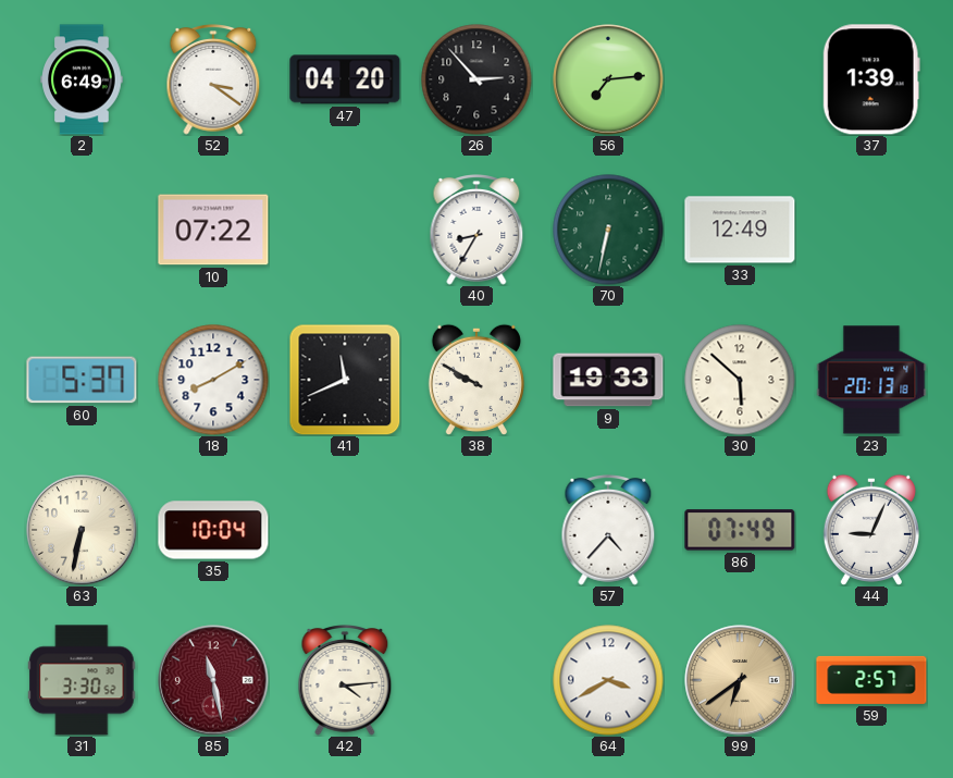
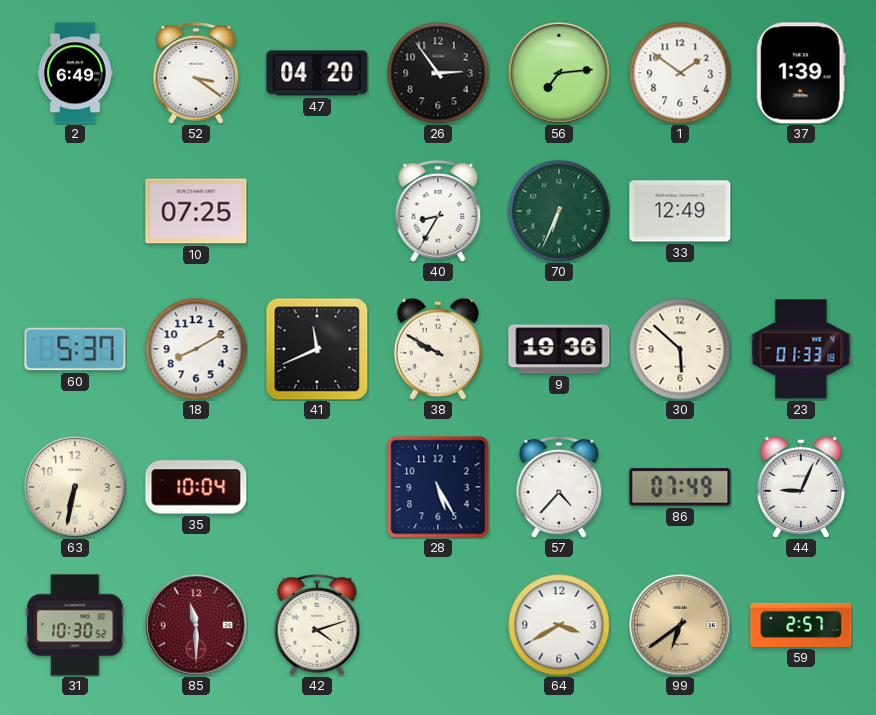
26: 2:53 -> 2:54 (438, 73)
1: none -> 1:51 (680, 73)
10: 07:22 -> 07:25 (196, 211)
70: 6:32 -> 6:34 (559, 211)
9: 19:33 -> 19:36 (559, 349)
23: 20:13 -> 01:33 (801, 349)
28: none -> 5:25 (438, 487)
31: 3:30 -> 10:30 (75, 625)
85: 11:28 -> 11:30 (196, 625)
42: 4:14 -> 4:12 (317, 626)
